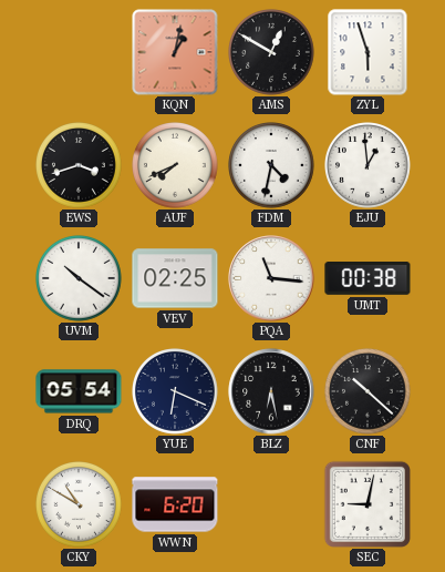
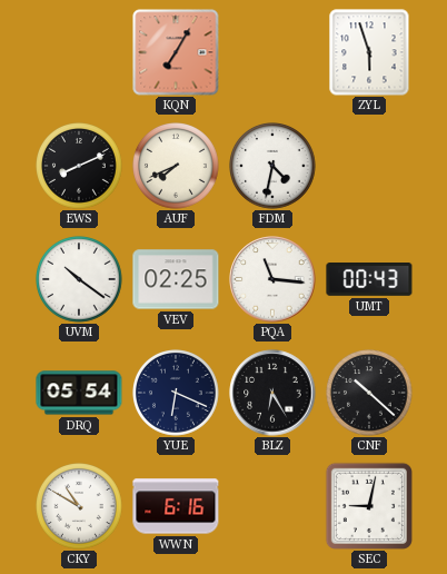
KQN: 1:02 -> 7:05 (176, 52)
AMS: 12:50 -> none (272, 53)
EWS: 3:42 -> 8:11 (80, 167)
EJU: 12:59 -> none (369, 166)
UMT: 00:38 -> 00:43 (369, 280)
BLZ: 6:28 -> 6:25 (272, 393)
WWN: 6:20 -> 6:16 (176, 506)
